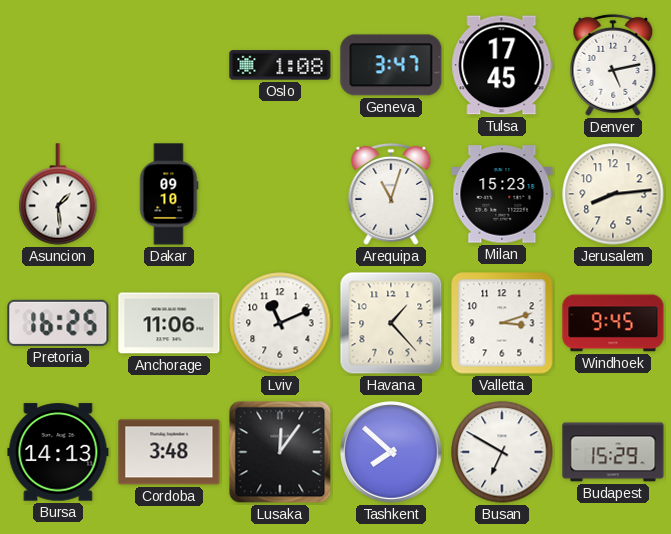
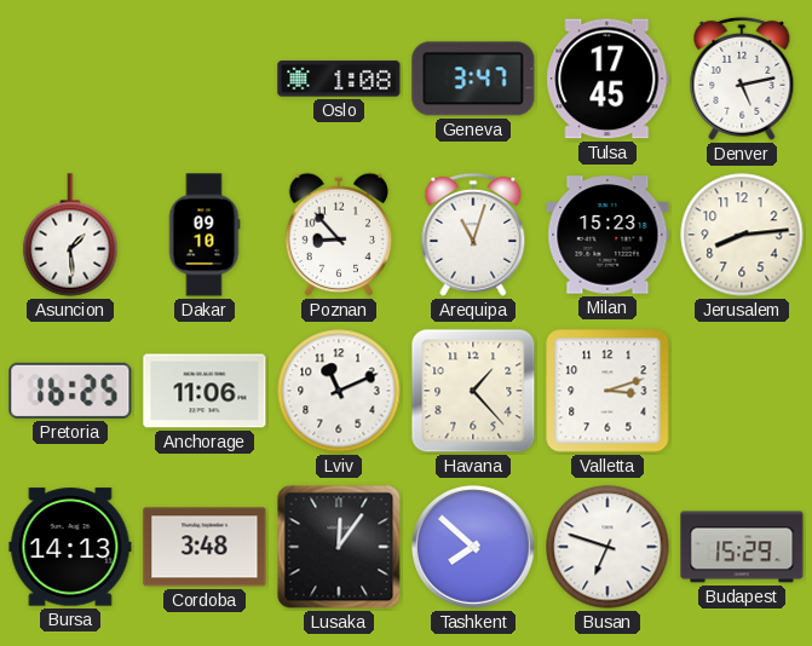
Poznan: none -> 8:53 (339, 235)
Windhoek: 9:45 -> none (613, 323)
Busan: 6:50 -> 6:48 (607, 547)
